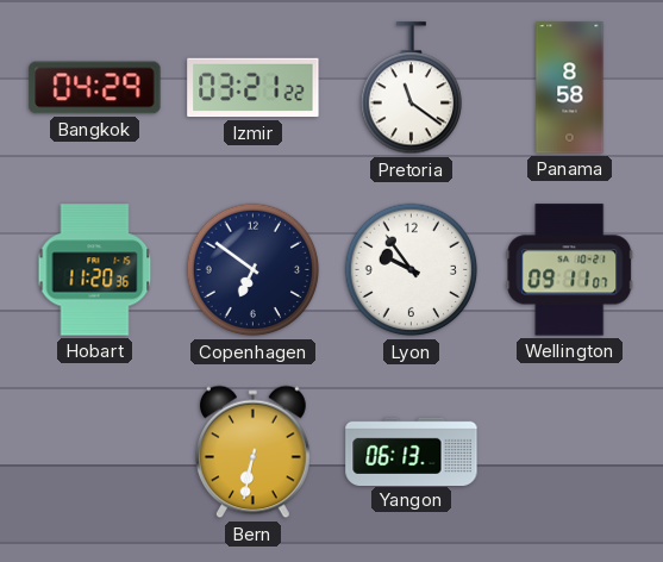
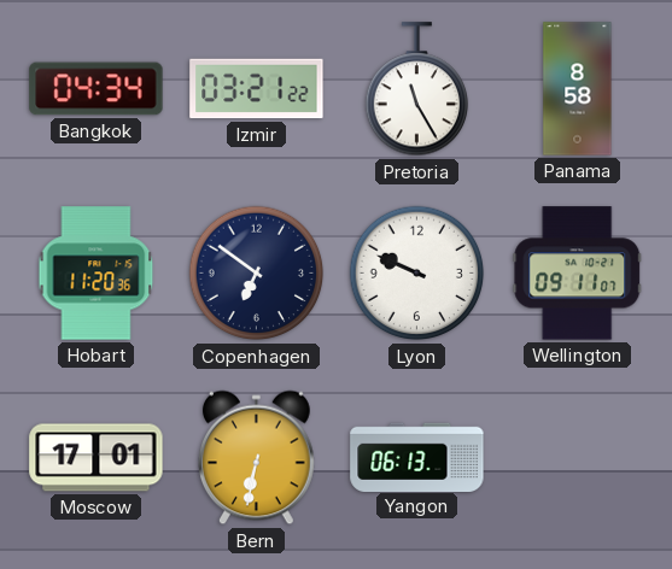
Bangkok: 04:29 -> 04:34 (97, 89)
Pretoria: 11:21 -> 11:25 (416, 89)
Lyon: 9:54 -> 9:49 (417, 274)
Moscow: none -> 17:01 (97, 458)
